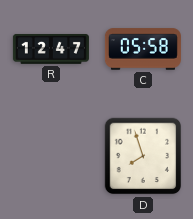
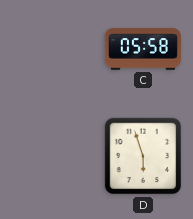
R: 12:47 -> none (51, 49)
D: 7:57 -> 5:57 (143, 156)
